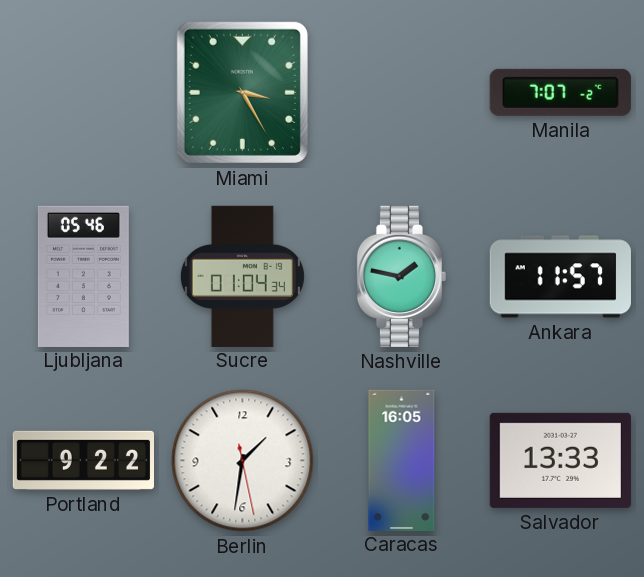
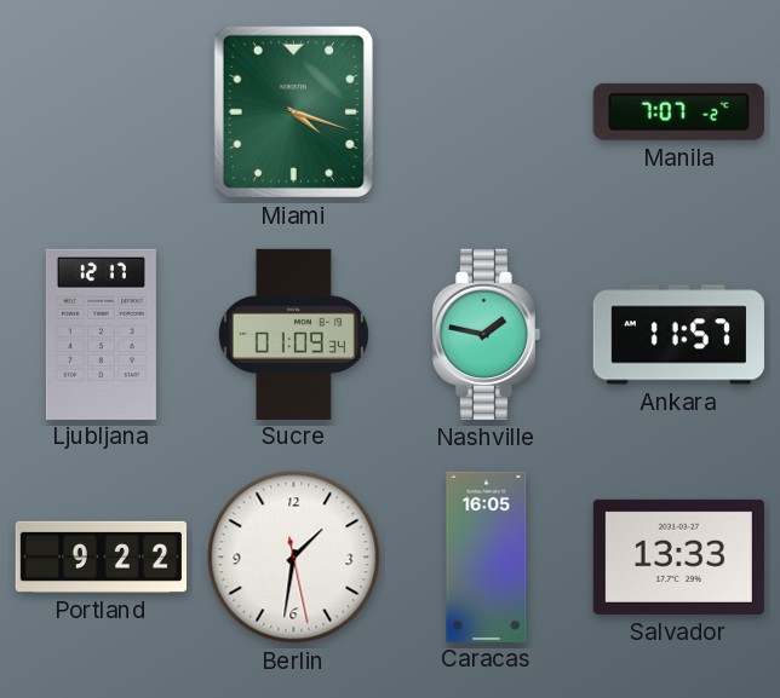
Miami: 3:25 -> 4:18 (293, 111)
Ljubljana: 05:46 -> 12:17 (101, 334)
Sucre: 01:04 -> 01:09 (293, 334)
